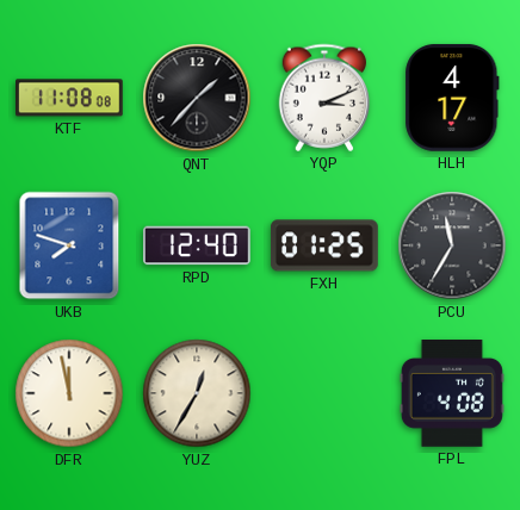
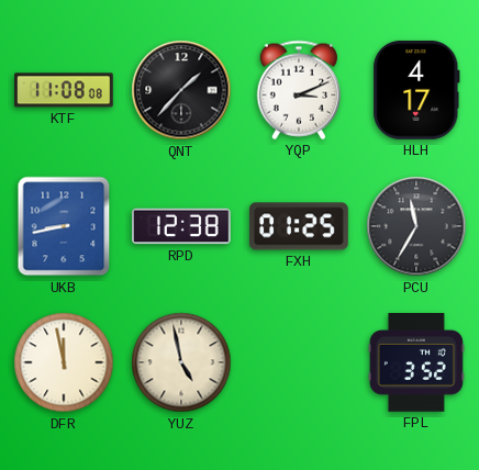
UKB: 7:48 -> 8:43 (64, 226)
RPD: 12:40 -> 12:38 (182, 226)
YUZ: 12:35 -> 4:58 (181, 362)
FPL: 4:08 -> 3:52 (416, 363)
